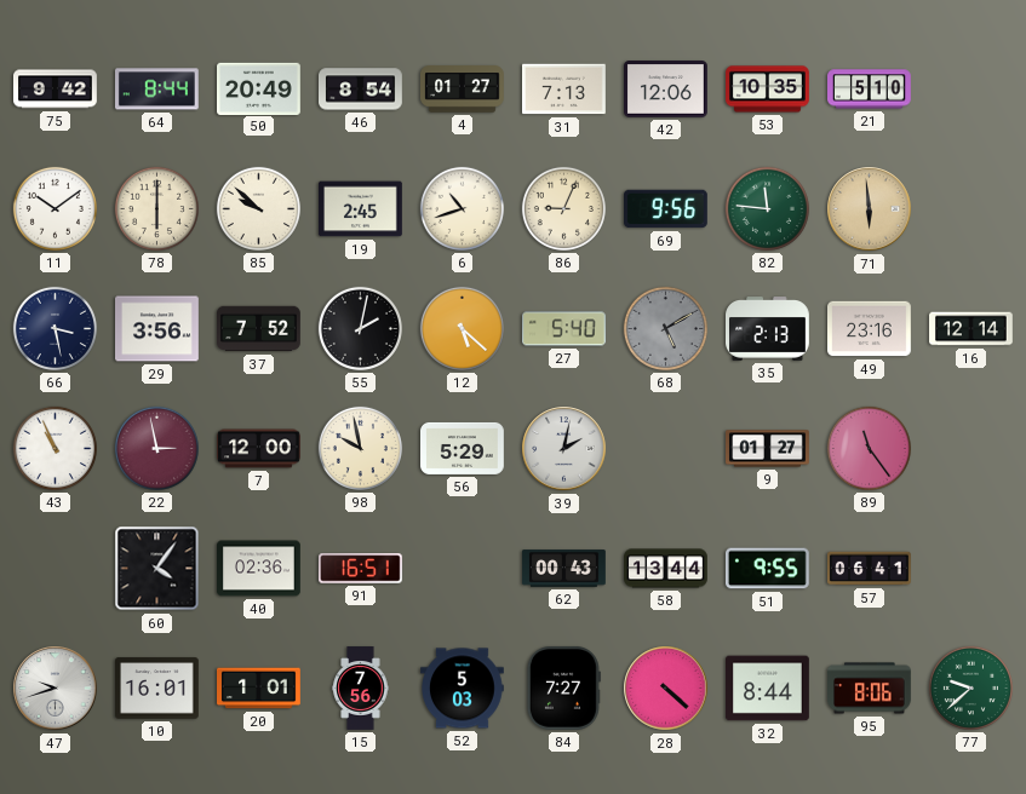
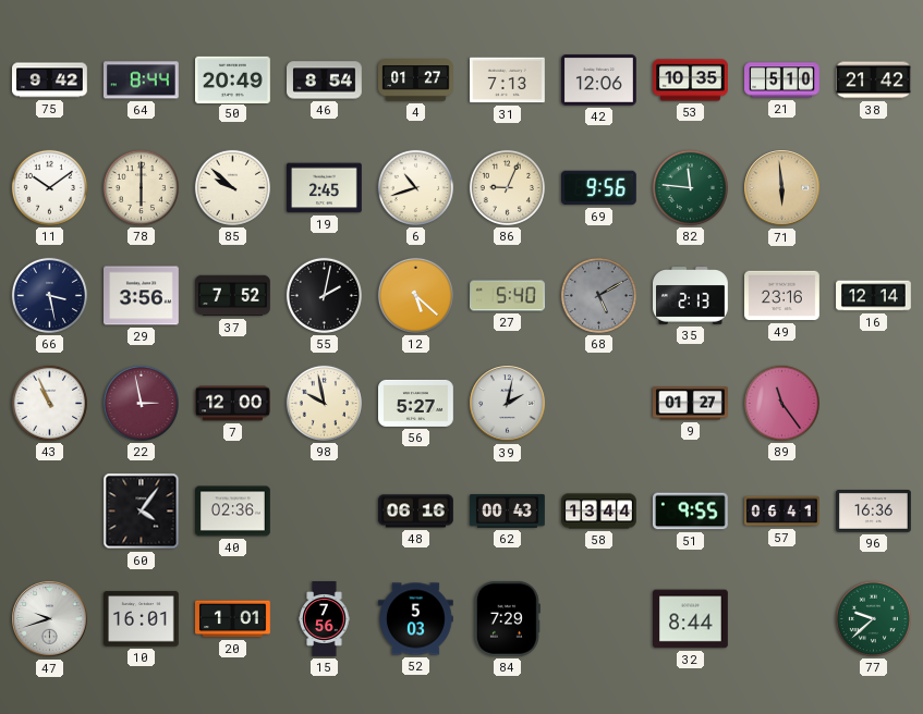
38: none -> 21:42 (874, 81)
56: 5:29 -> 5:27 (416, 403)
91: 16:51 -> none (361, 569)
48: none -> 06:16 (416, 512)
96: none -> 16:36 (874, 512)
84: 7:27 -> 7:29 (507, 619)
28: 4:22 -> none (666, 689)
95: 8:06 -> none (870, 689)
